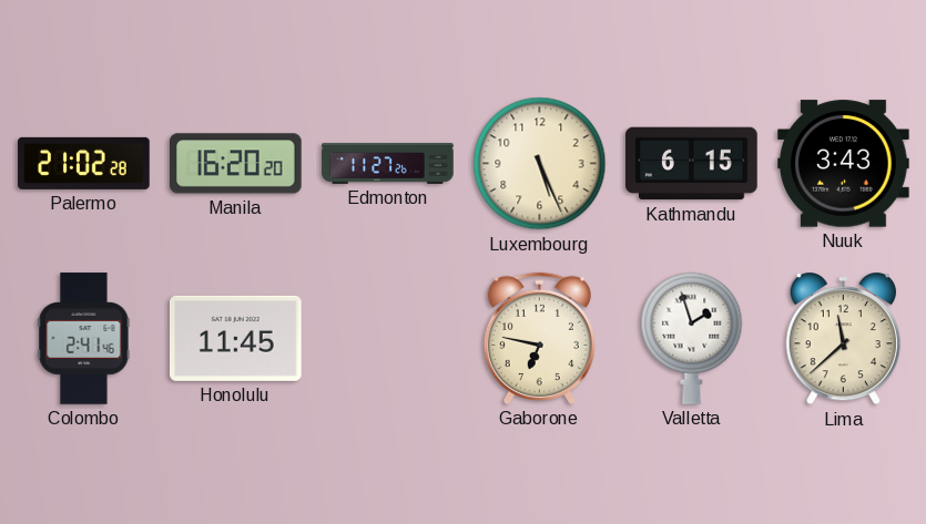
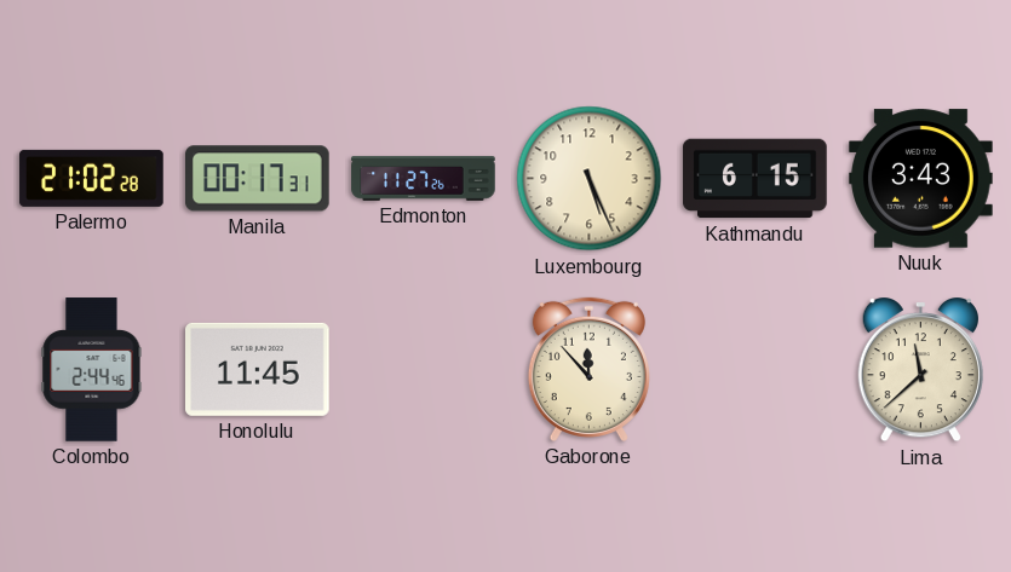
Manila: 16:20 -> 00:17 (258, 179)
Colombo: 2:41 -> 2:44 (92, 370)
Gaborone: 6:47 -> 11:53 (588, 369)
Valletta: 1:57 -> none (692, 338)
